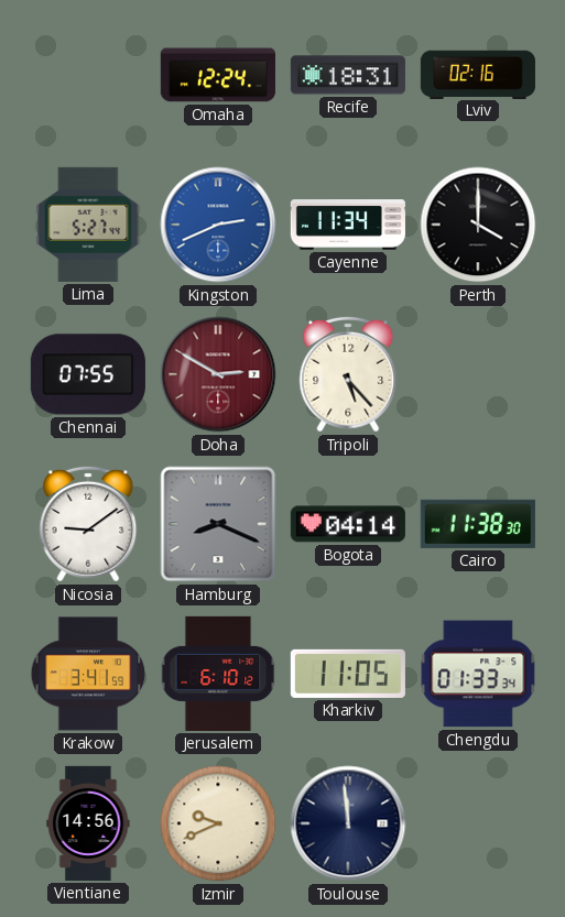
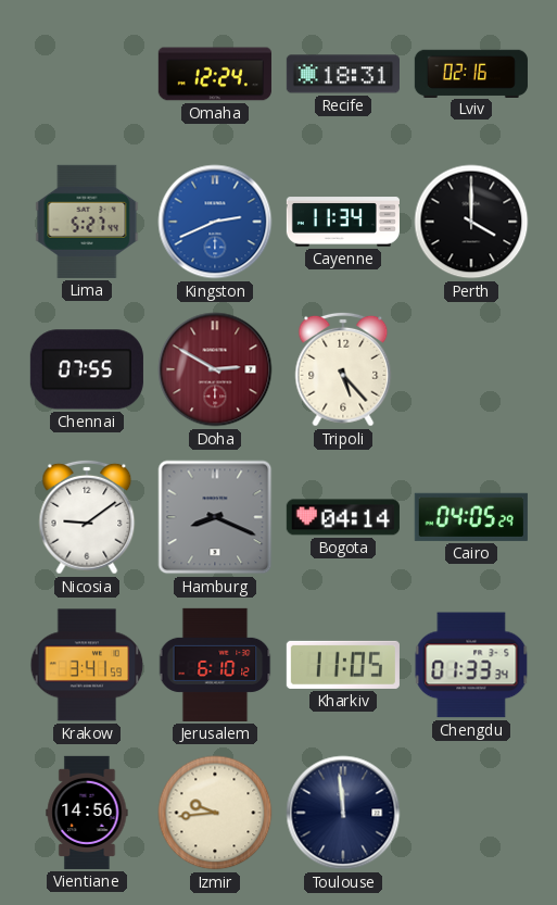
Cairo: 11:38 -> 04:05 (471, 517)
Izmir: 9:41 -> 9:44 (215, 813)
